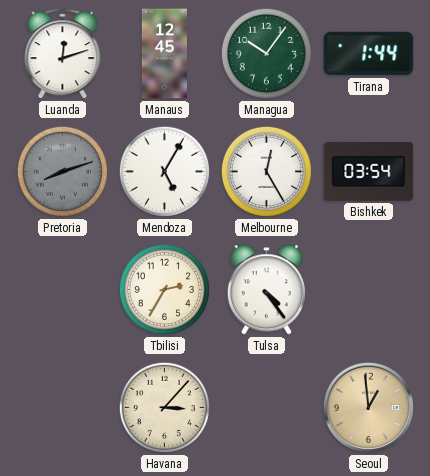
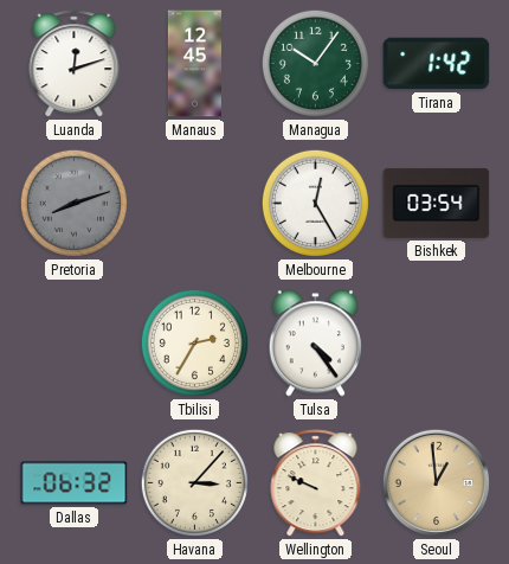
Tirana: 1:44 -> 1:42 (437, 64)
Mendoza: 5:05 -> none (164, 171)
Dallas: none -> 06:32 (75, 483)
Wellington: none -> 9:49 (316, 483)
